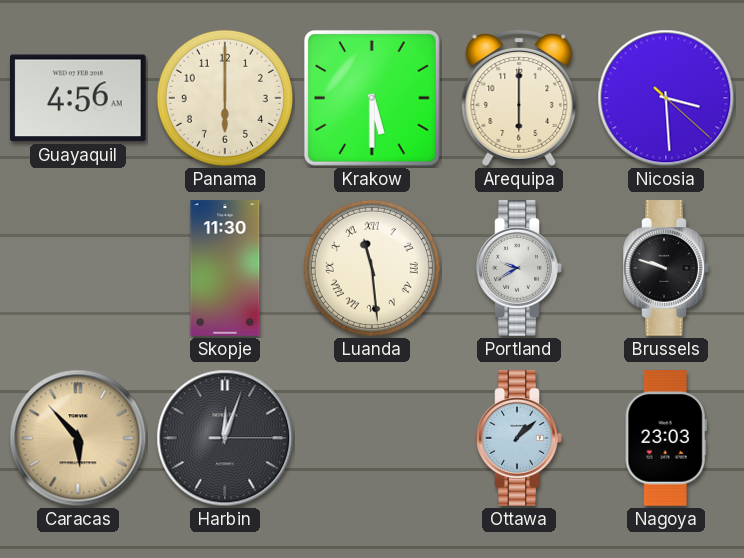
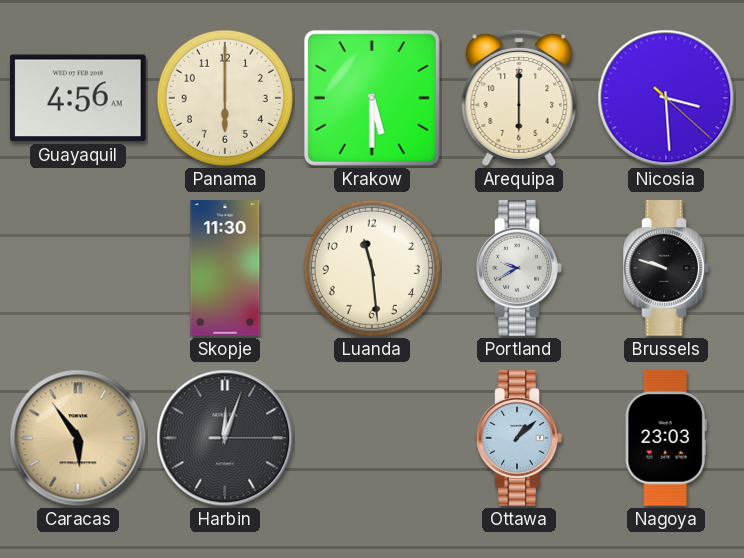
Luanda numerals: Roman -> Arabic (372, 268)
Caracas: 5:53 -> 5:54 (78, 438)
